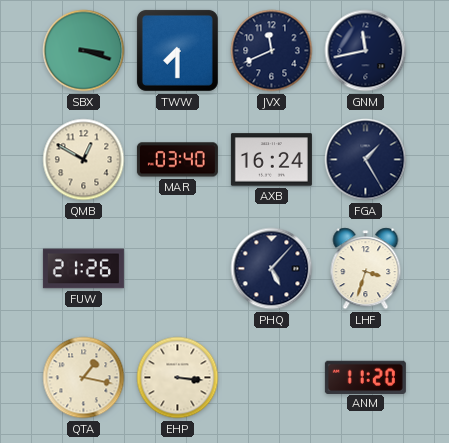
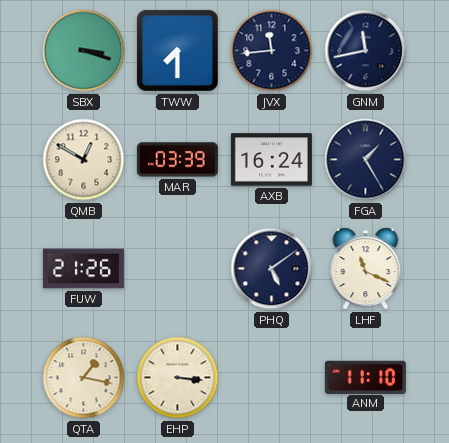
JVX: 11:41 -> 11:44 (272, 51)
MAR: 03:40 -> 03:39 (177, 160)
PHQ: 5:07 -> 5:09 (272, 269)
LHF: 3:33 -> 11:19 (366, 269)
ANM: 11:20 -> 11:10 (365, 377)
